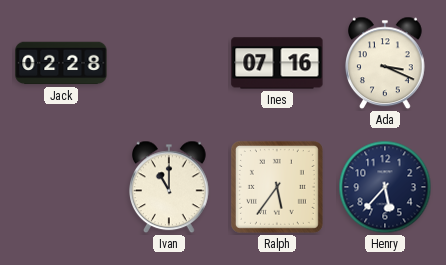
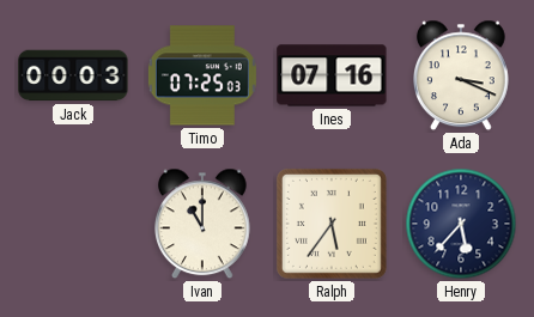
Jack: 02:28 -> 00:03 (73, 75)
Timo: none -> 07:25 (202, 75)
